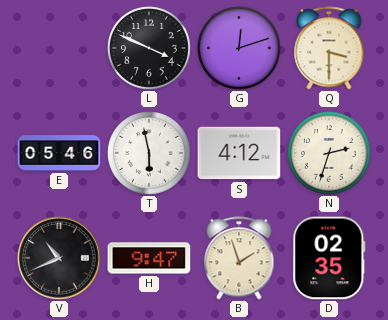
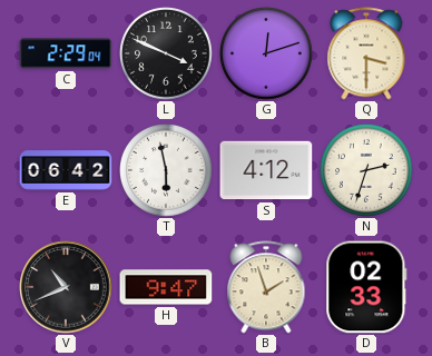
C: none -> 2:29 (66, 53)
E: 05:46 -> 06:42 (66, 170)
D: 02:35 -> 02:33 (366, 287)
